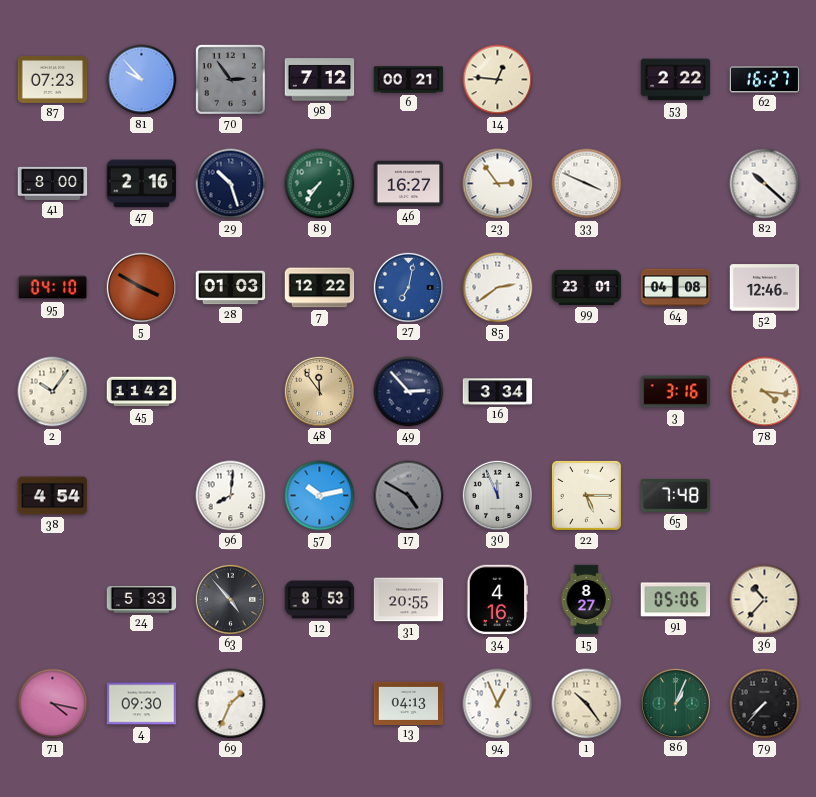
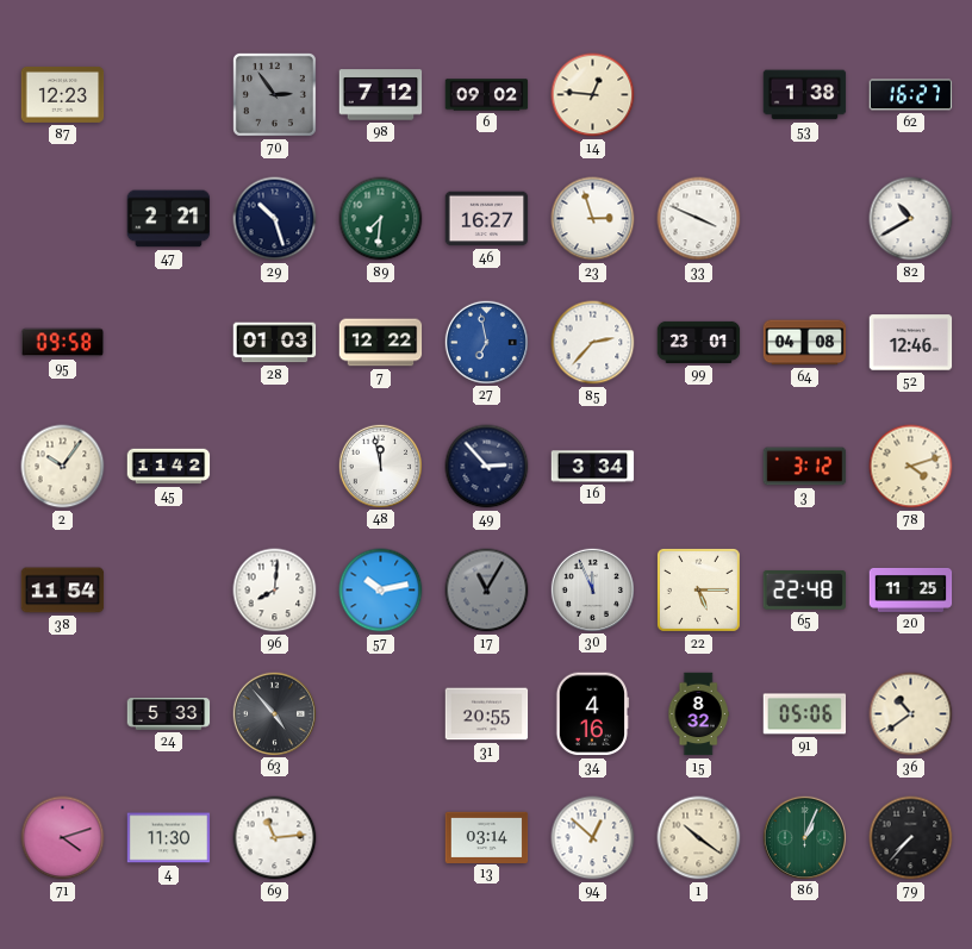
87: 07:23 -> 12:23 (63, 94)
81: 9:53 -> none (142, 80)
6: 00:21 -> 09:02 (487, 95)
53: 2:22 -> 1:38 (805, 95)
41: 8:00 -> none (53, 183)
47: 2:16 -> 2:21 (169, 219)
89: 7:36 -> 7:31 (381, 219)
23: 2:54 -> 2:57 (593, 219)
82: 10:22 -> 10:40 (911, 219)
95: 04:10 -> 09:58 (63, 343)
5: 3:50 -> none (141, 287)
27: 7:02 -> 6:58 (486, 342)
85: 2:39 -> 2:37 (593, 343)
48: 11:54 -> 11:58 (380, 466)
48 dial: champagne -> white (380, 466)
3: 3:16 -> 3:12 (805, 467)
78: 4:16 -> 4:12 (911, 467)
38: 4:54 -> 11:54 (63, 591)
17: 4:50 -> 11:05 (487, 591)
65: 7:48 -> 22:48 (805, 589)
20: none -> 11:25 (911, 589)
12: 8:53 -> none (320, 600)
15: 8:27 -> 8:32 (698, 714)
36: 10:37 -> 10:39 (911, 714)
71: 4:17 -> 4:12 (63, 838)
4: 09:30 -> 11:30 (169, 838)
69: 1:34 -> 11:14 (275, 838)
13: 04:13 -> 03:14 (487, 837)
94: 12:56 -> 12:52 (593, 838)
1: 10:24 -> 10:21 (699, 838)
